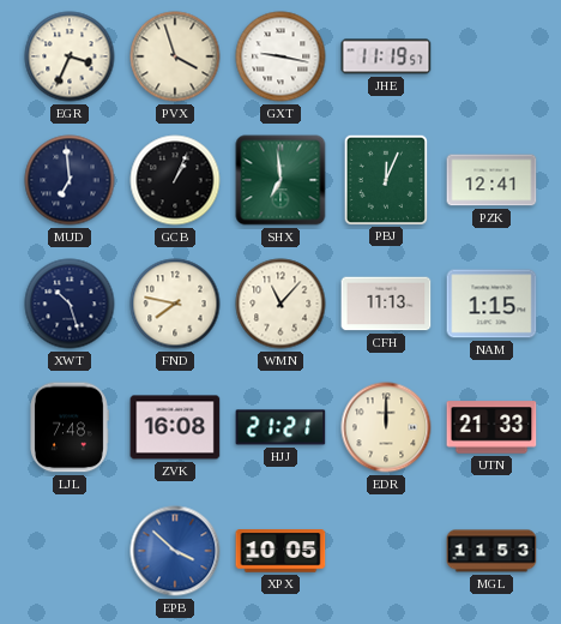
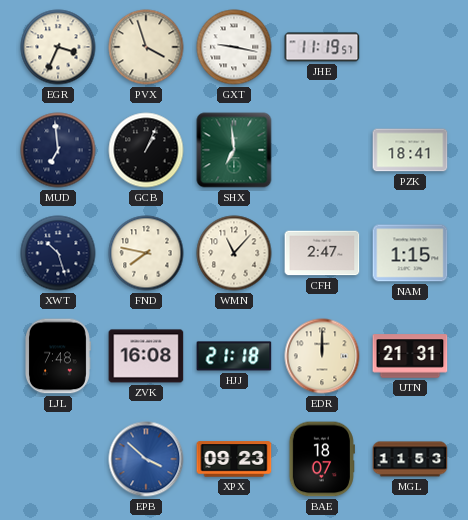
PBJ: 12:04 -> none (385, 179)
PZK: 12:41 -> 18:41 (410, 150)
CFH: 11:13 -> 2:47 (322, 253)
HJJ: 21:21 -> 21:18 (234, 356)
UTN: 21:33 -> 21:31 (410, 356)
XPX: 10:05 -> 09:23 (234, 459)
BAE: none -> 18:07 (322, 459)
